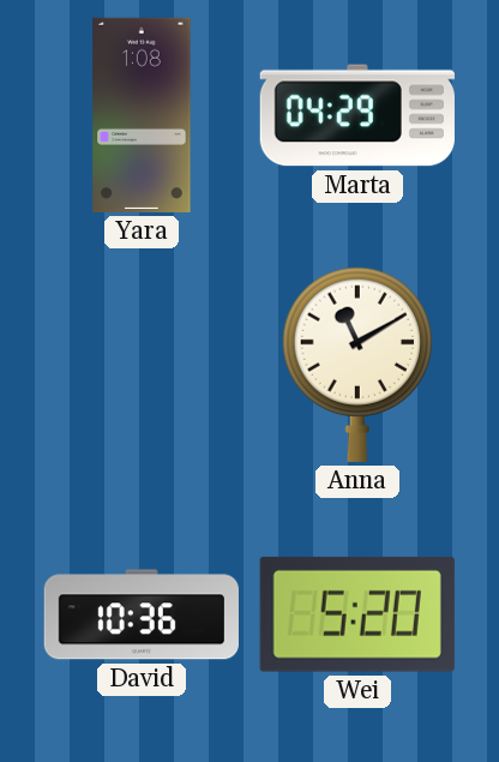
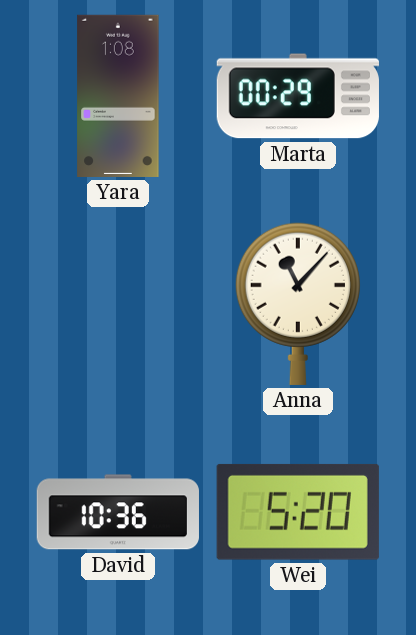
Marta: 04:29 -> 00:29 (298, 96)
Anna: 11:10 -> 11:07 (298, 304)
